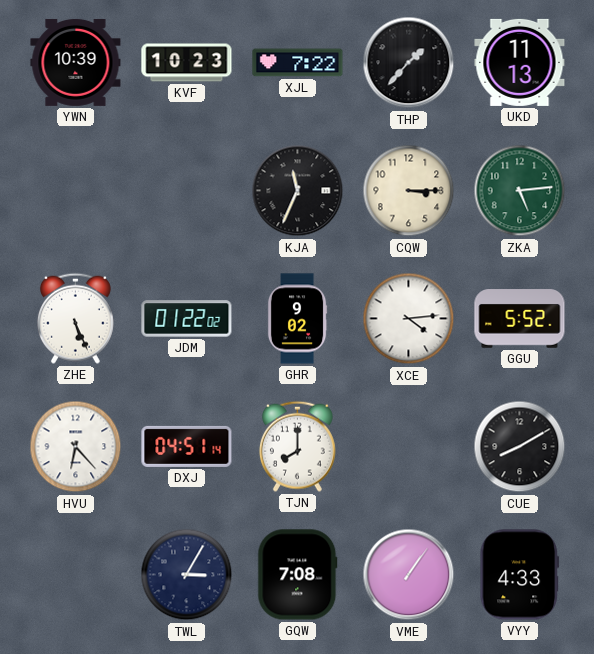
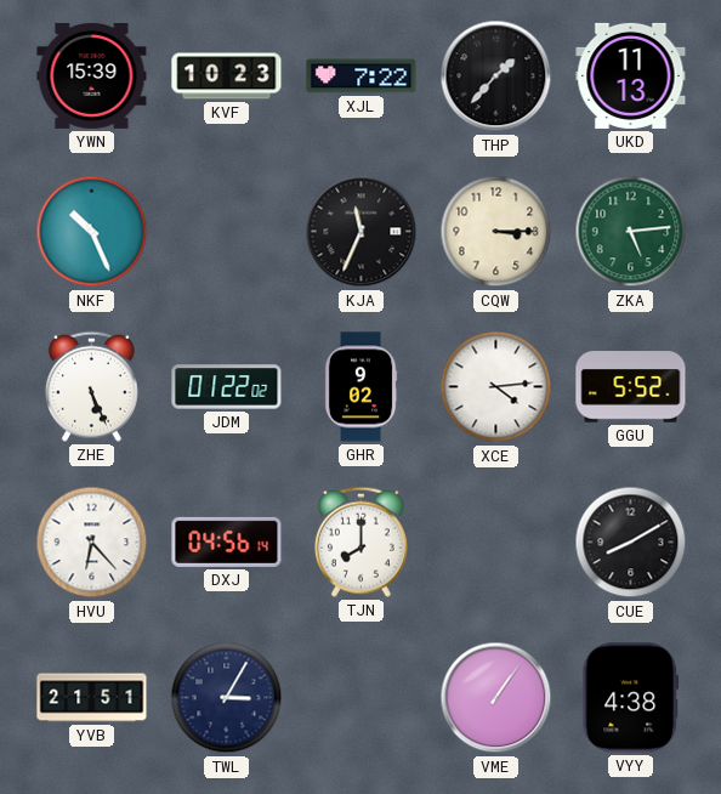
YWN: 10:39 -> 15:39 (92, 75)
NKF: none -> 10:26 (92, 232)
DXJ: 04:51 -> 04:56 (227, 541)
YVB: none -> 21:51 (92, 698)
GQW: 7:08 -> none (298, 575)
VYY: 4:33 -> 4:38 (631, 698)
